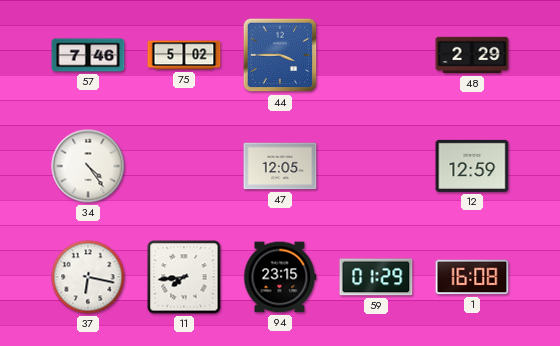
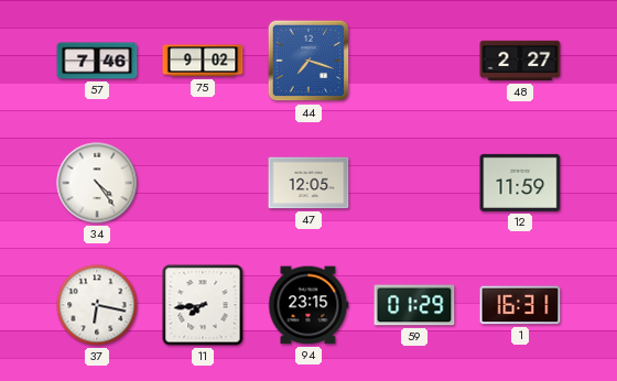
75: 5:02 -> 9:02 (203, 61)
44: 3:45 -> 7:18 (308, 61)
48: 2:29 -> 2:27 (520, 61)
12: 12:59 -> 11:59 (520, 183)
1: 16:08 -> 16:31 (520, 305)
